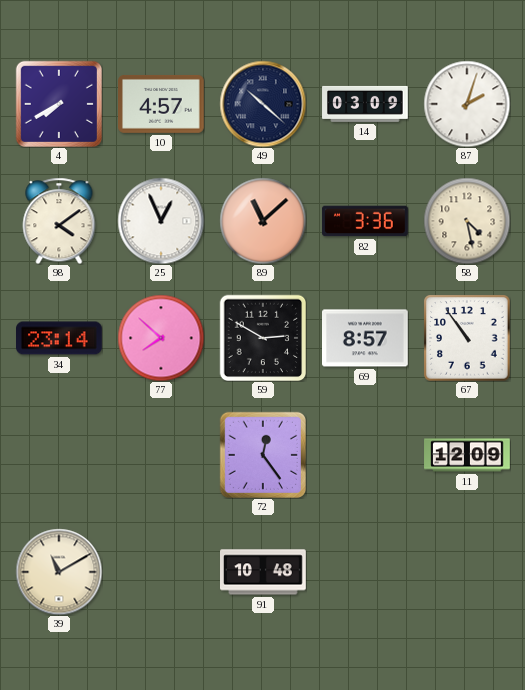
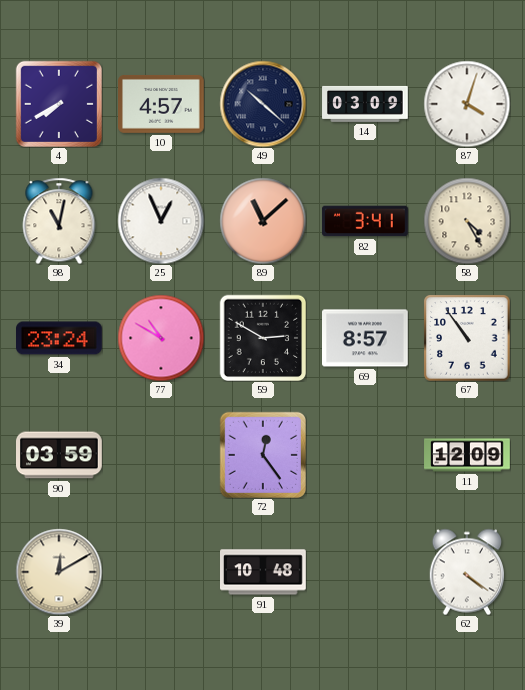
87: 2:03 -> 4:03 (467, 104)
98: 4:09 -> 11:02 (59, 221)
82: 3:36 -> 3:41 (365, 221)
58: 4:28 -> 4:25 (467, 221)
34: 23:14 -> 23:24 (60, 338)
77: 7:52 -> 10:50 (161, 338)
90: none -> 03:59 (60, 455)
39: 11:10 -> 12:10 (59, 572)
62: none -> 4:21 (466, 572)
